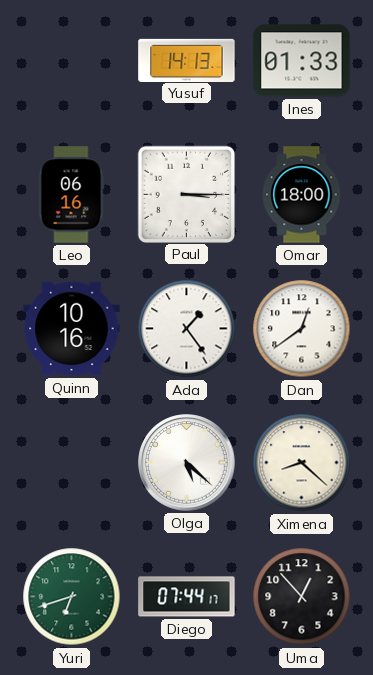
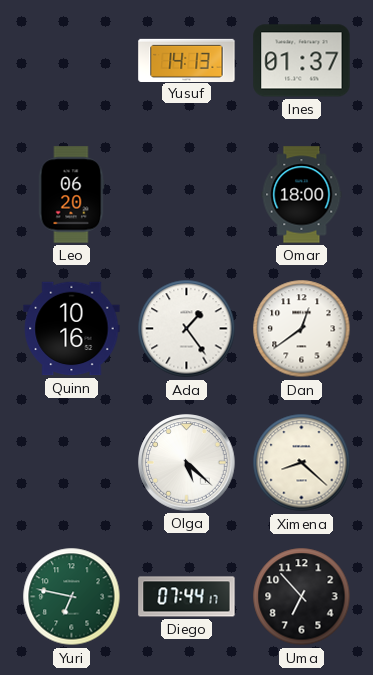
Ines: 01:33 -> 01:37 (302, 61)
Leo: 06:16 -> 06:20 (71, 195)
Paul: 3:15 -> none (186, 194)
Yuri: 6:42 -> 6:47 (72, 597)
Uma: 12:53 -> 6:53 (302, 597)
